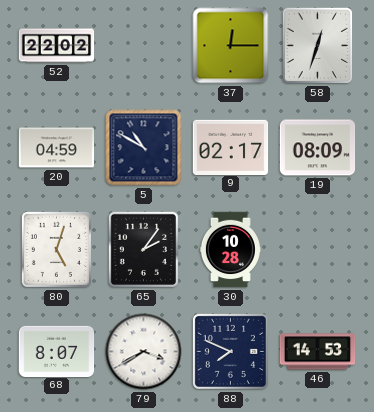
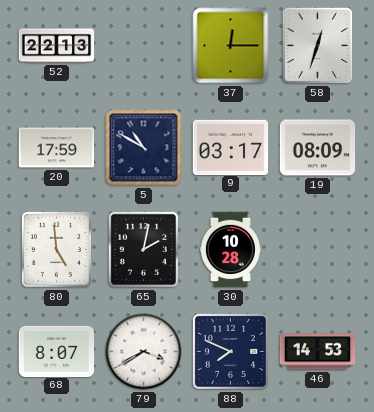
52: 22:02 -> 22:13 (57, 46)
20: 04:59 -> 17:59 (57, 148)
9: 02:17 -> 03:17 (231, 147)
80: 5:03 -> 4:59 (56, 249)
65: 2:06 -> 2:02 (143, 249)
